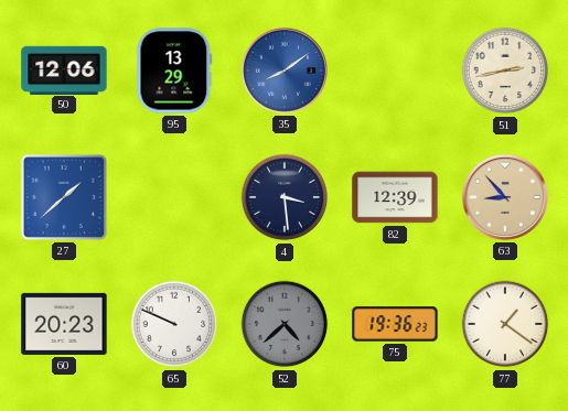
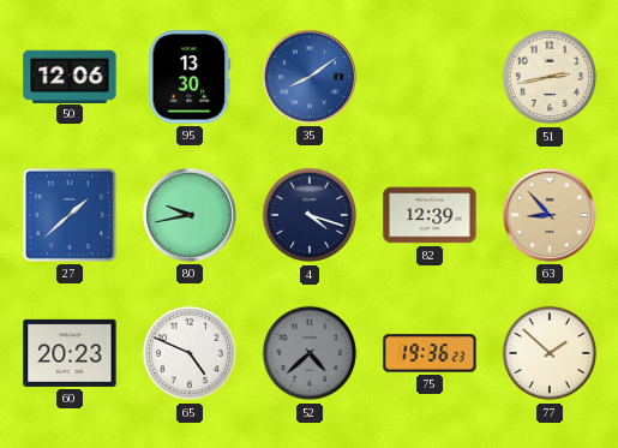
95: 13:29 -> 13:30 (190, 77)
80: none -> 9:43 (190, 215)
4: 3:29 -> 4:18 (310, 215)
65: 9:49 -> 4:49 (190, 353)
77: 1:21 -> 1:52 (550, 353)
